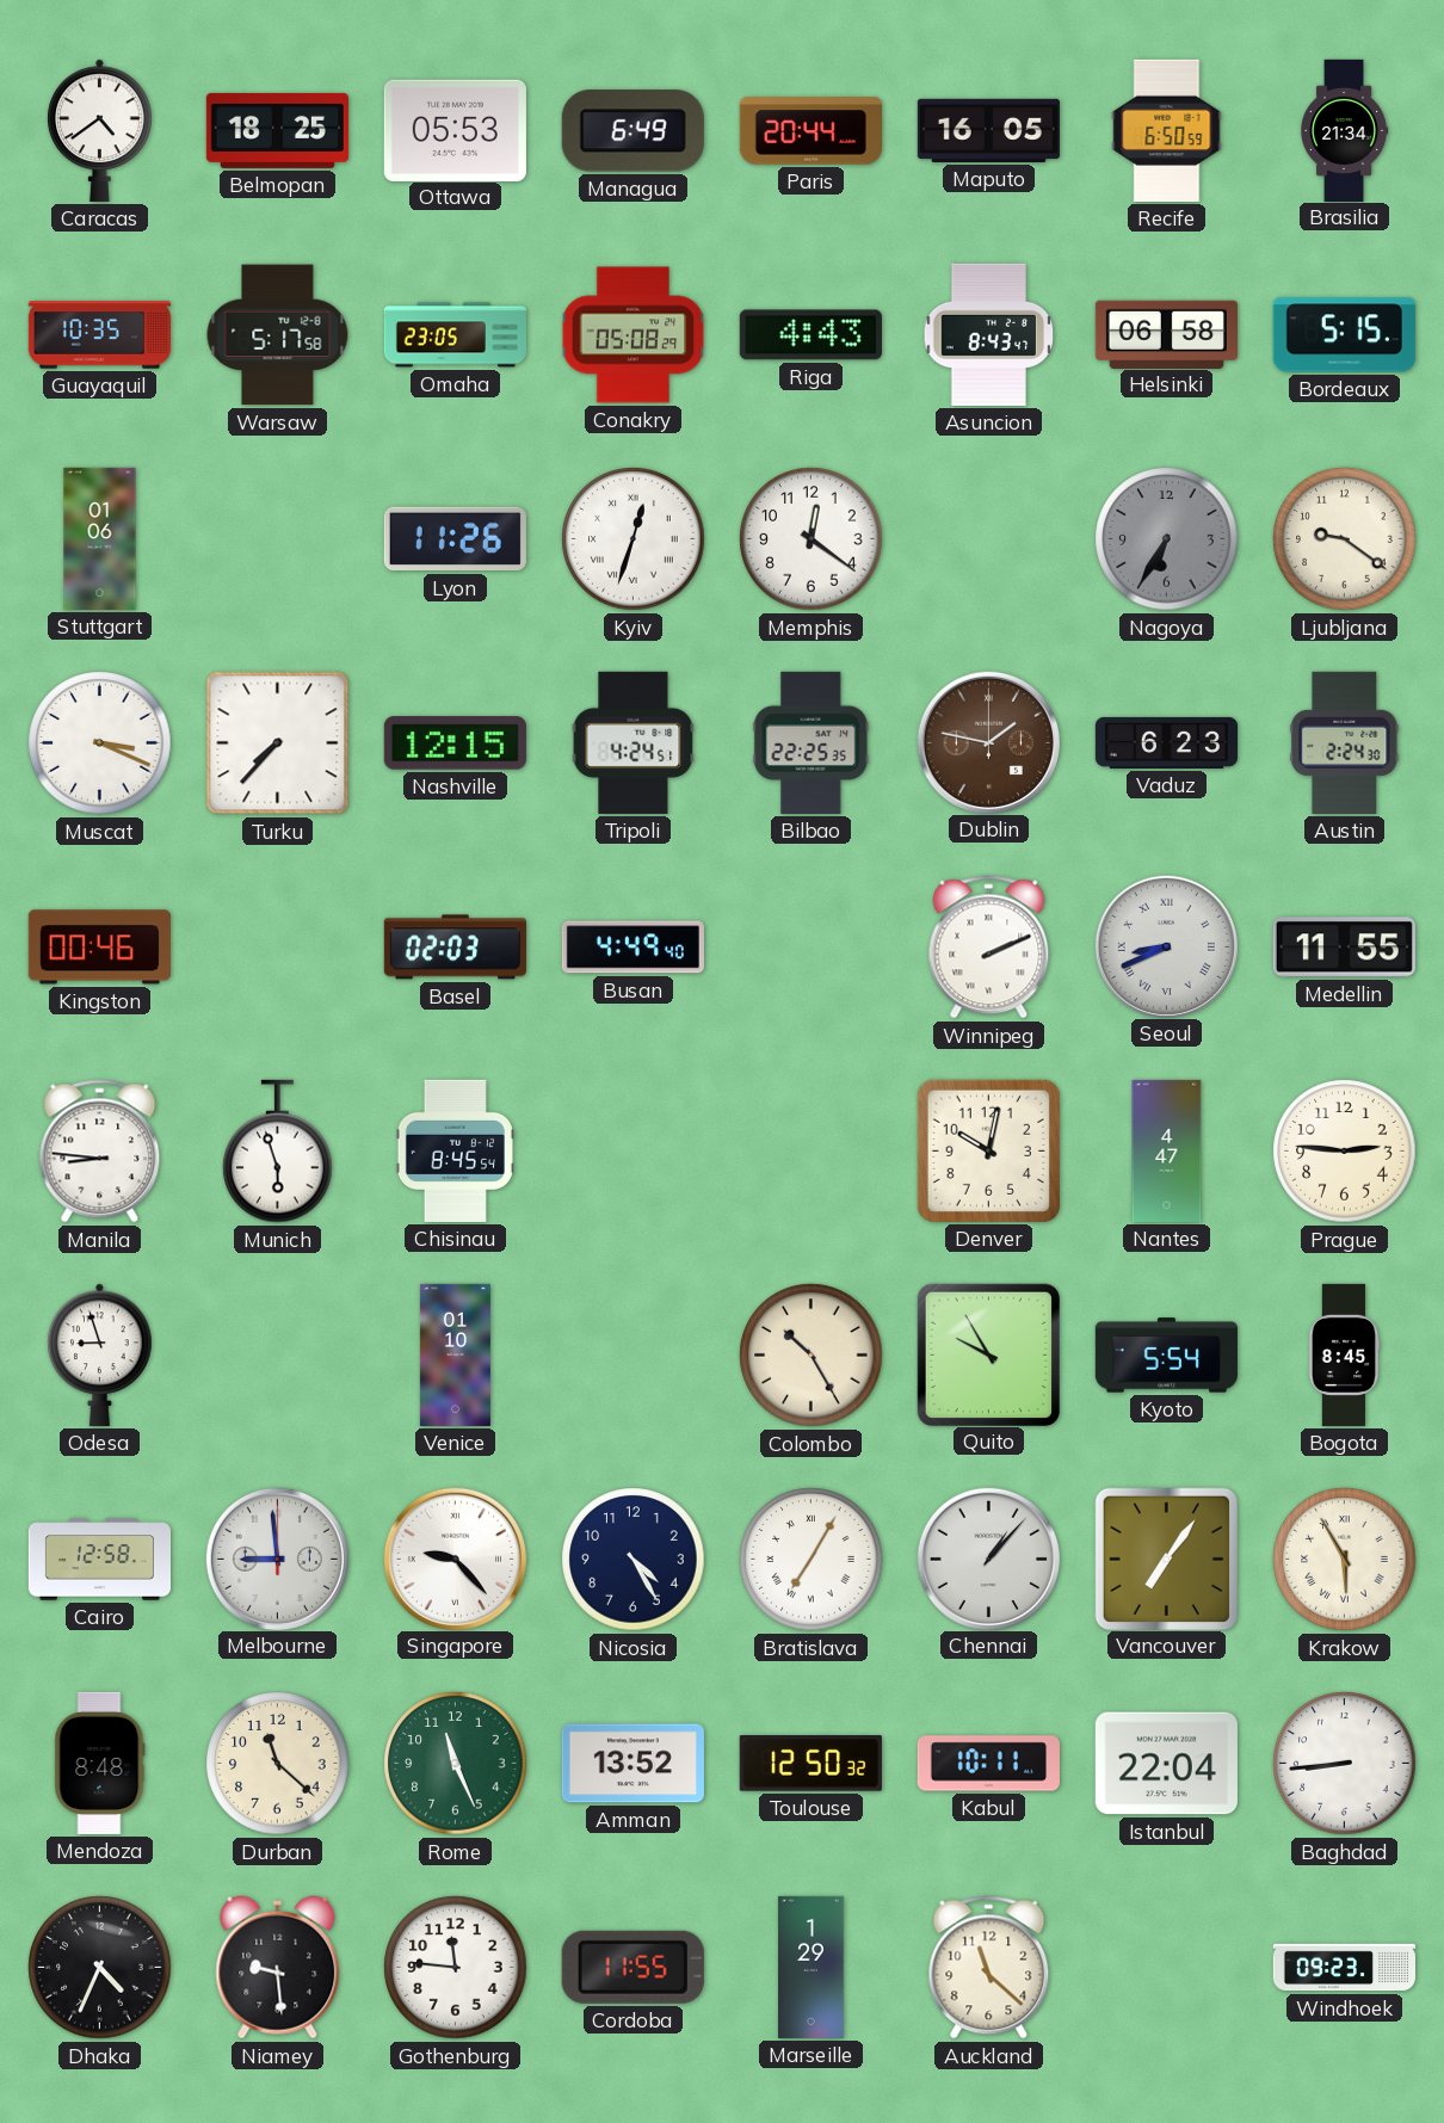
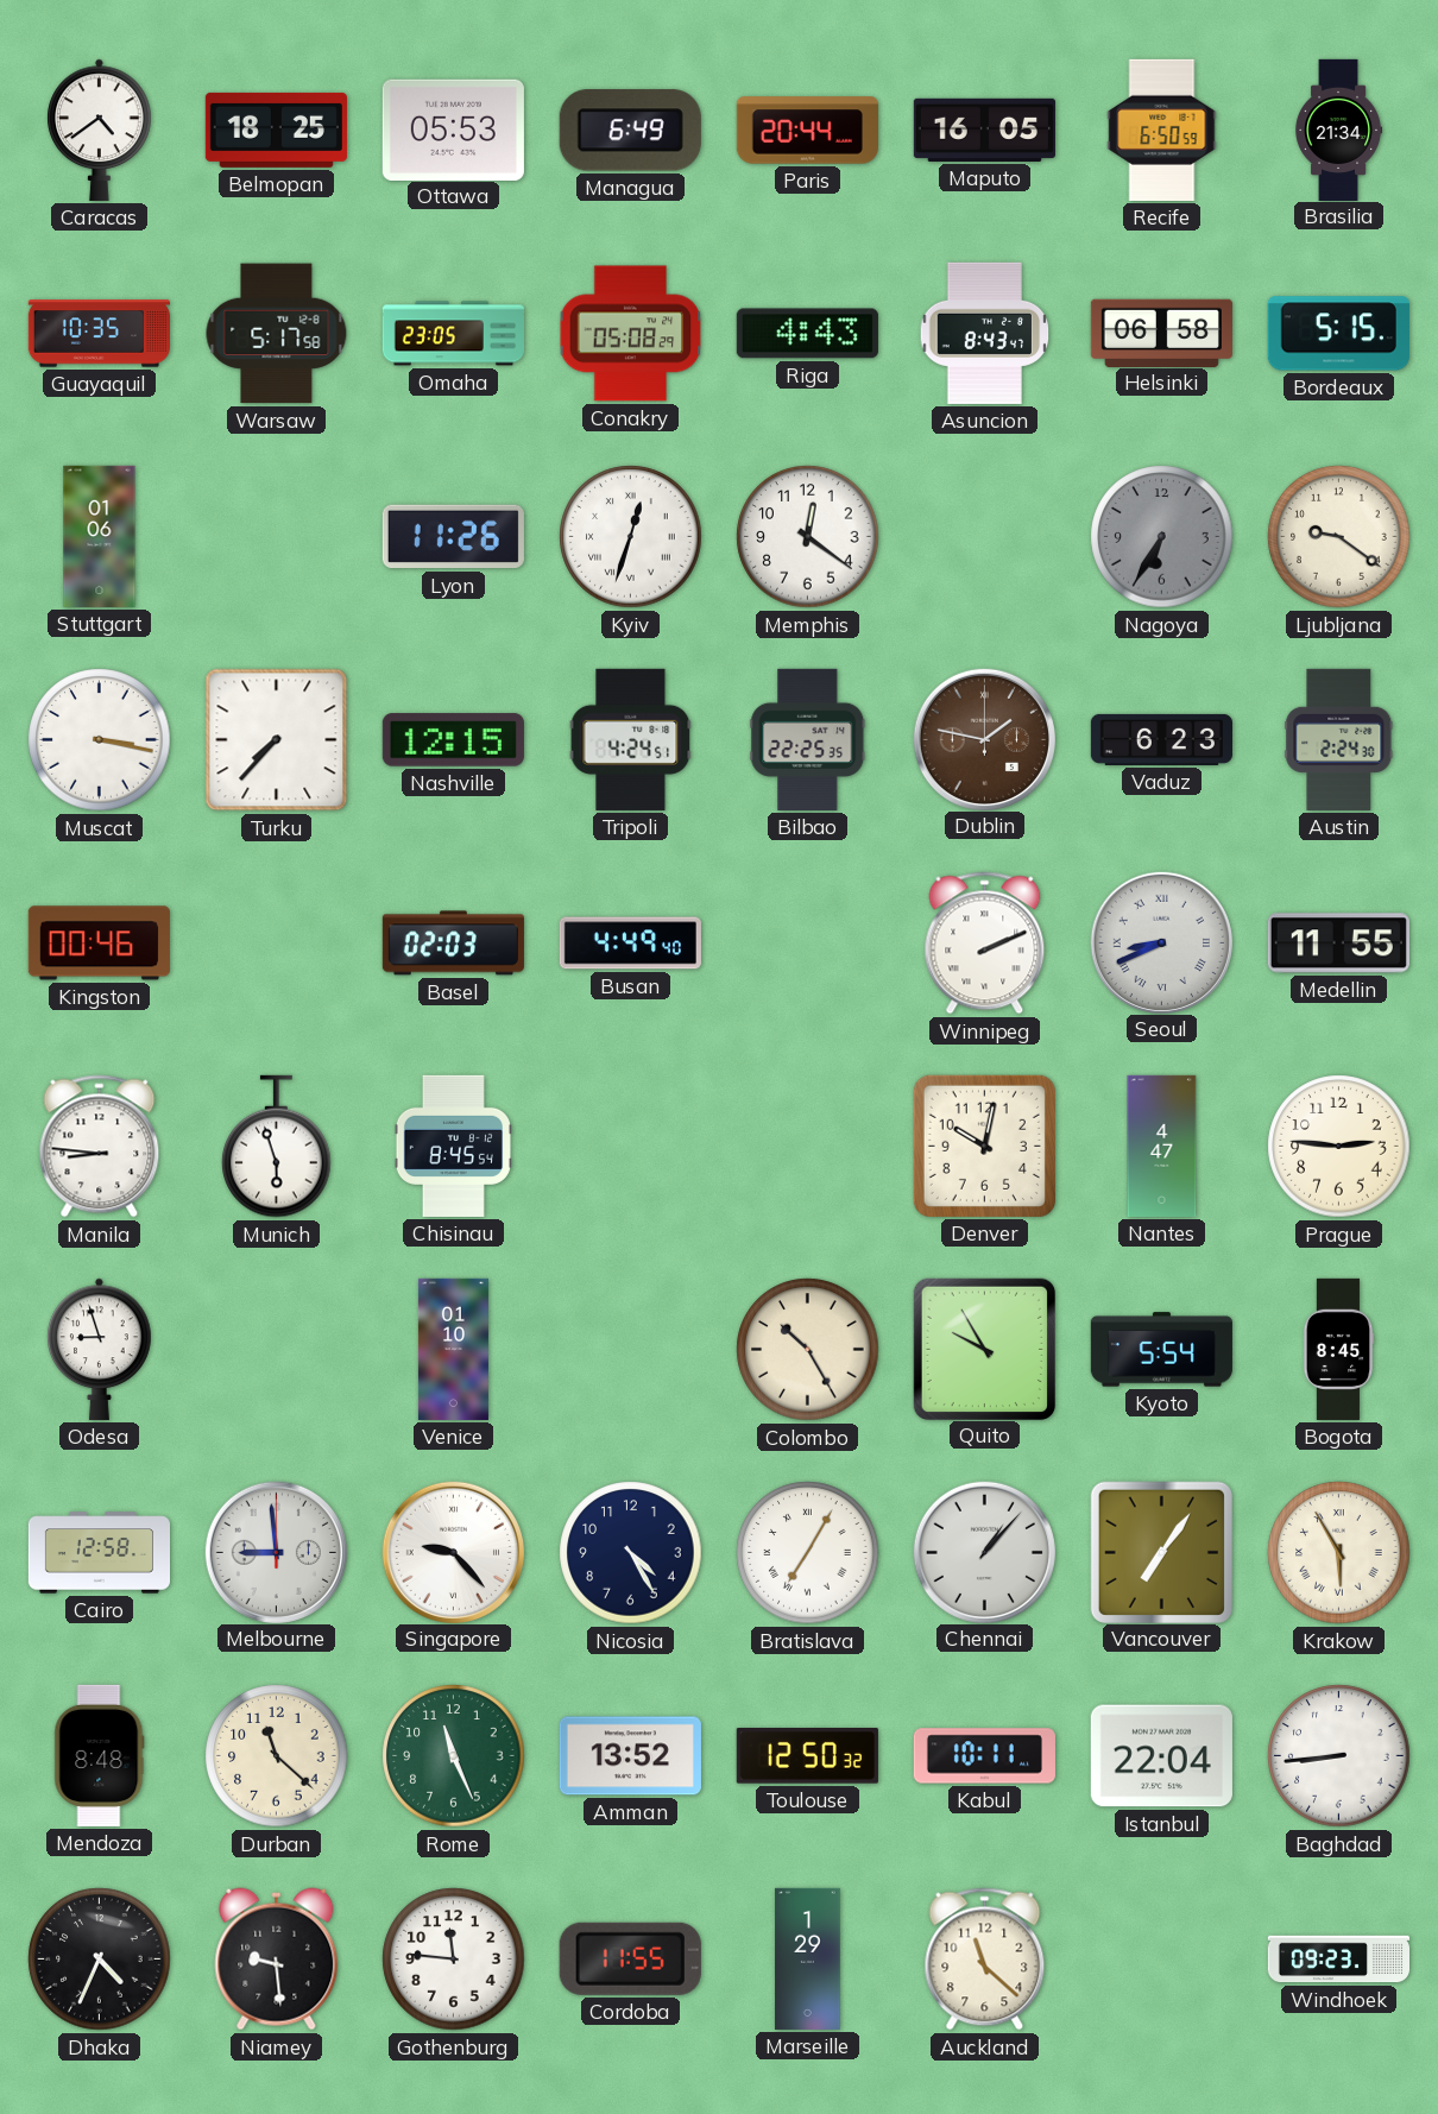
Muscat: 3:19 -> 3:17 (100, 740)
